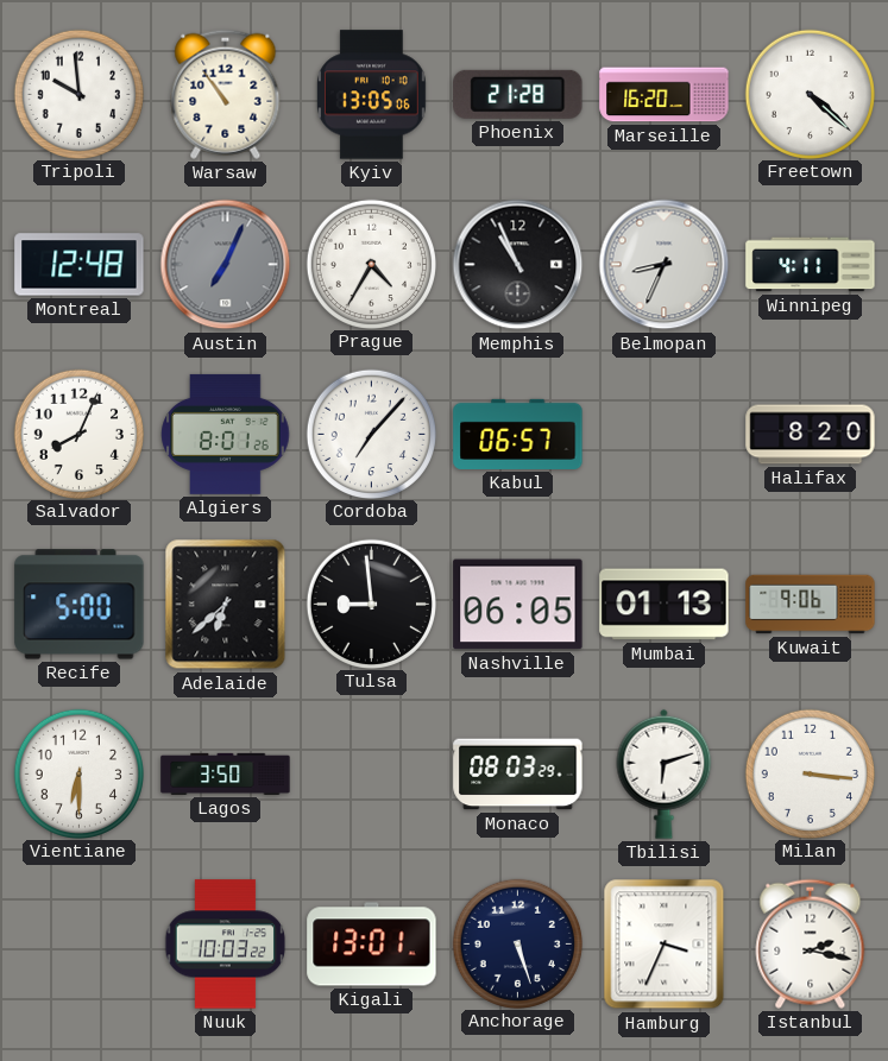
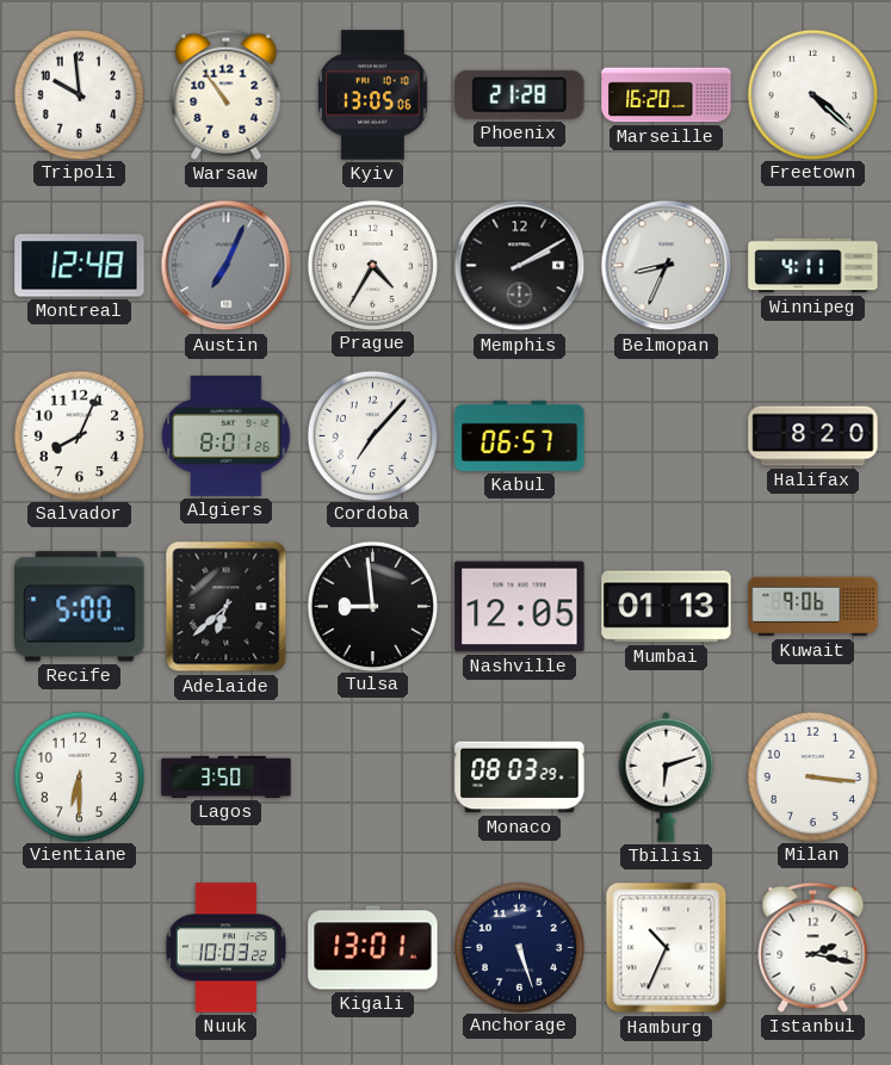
Memphis: 10:56 -> 2:10 (520, 266)
Nashville: 06:05 -> 12:05 (520, 607)
Hamburg: 3:34 -> 10:34 (667, 948)
